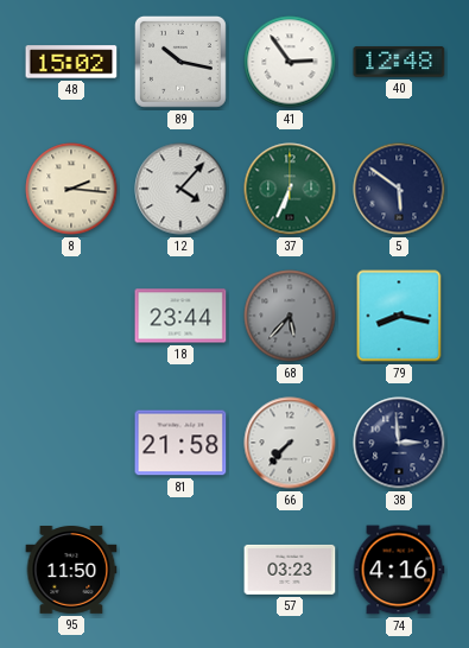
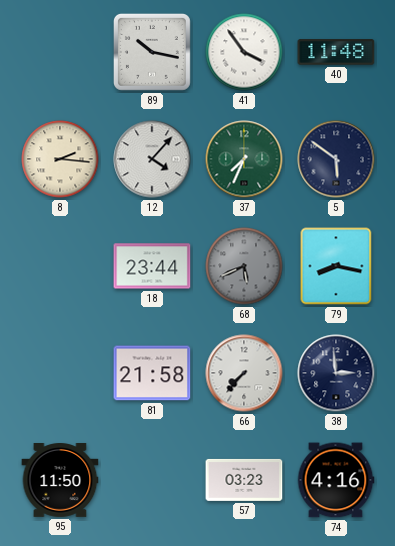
48: 15:02 -> none (71, 62)
41: 2:54 -> 3:54 (244, 52)
40: 12:48 -> 11:48 (336, 52)
37: 6:34 -> 7:34 (244, 159)
68: 5:37 -> 5:41 (244, 266)
